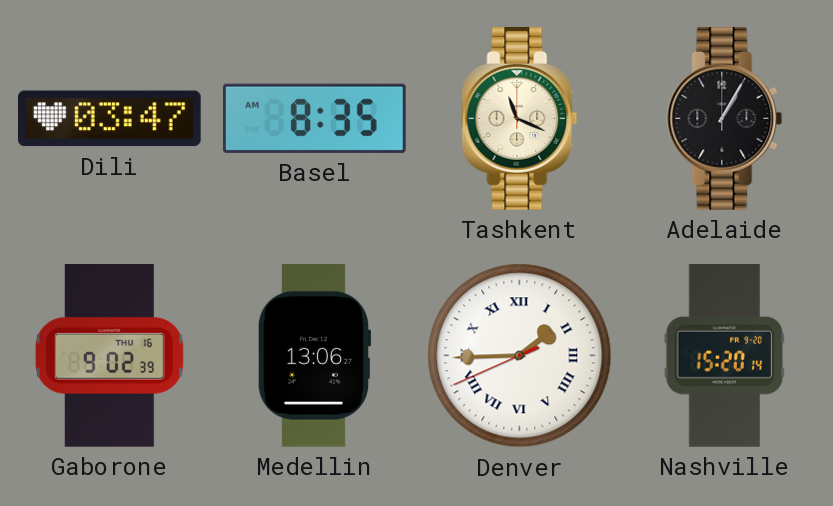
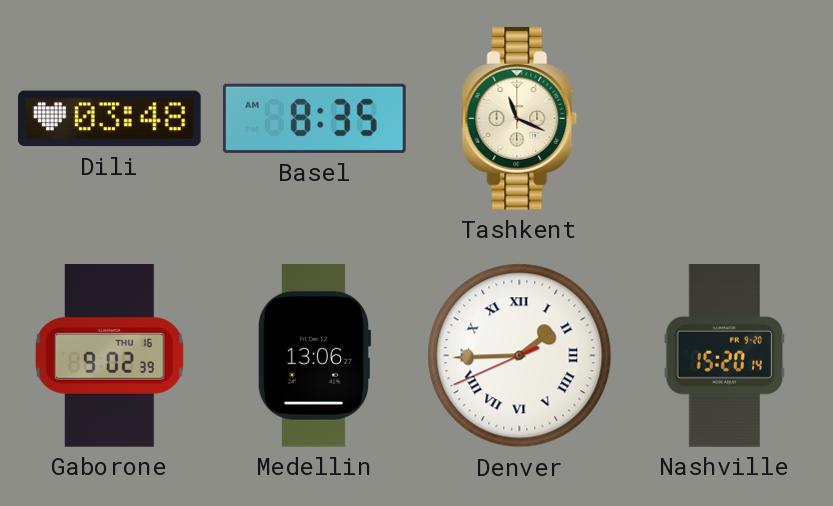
Dili: 03:47 -> 03:48 (109, 119)
Adelaide: 1:05 -> none (725, 118)
